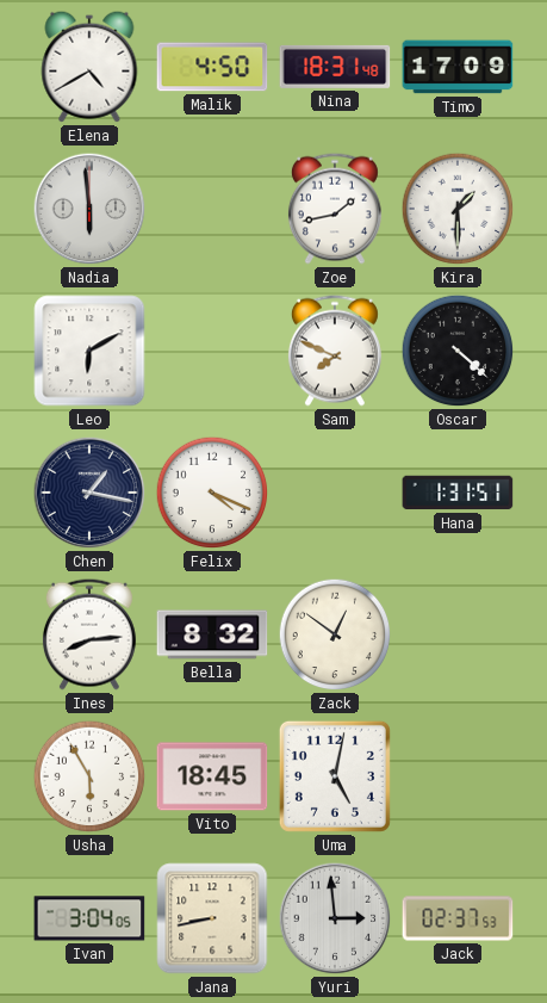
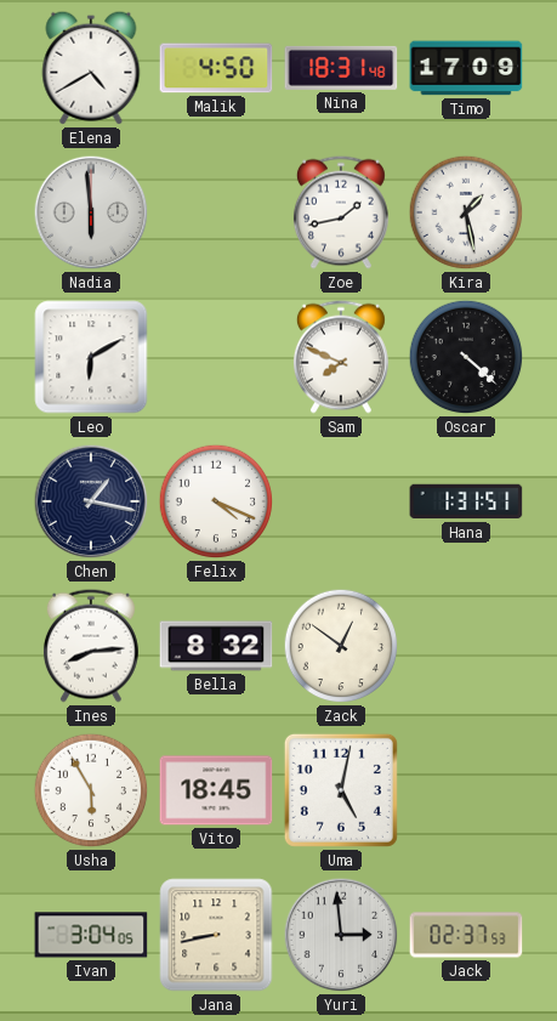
Kira: 1:30 -> 1:28 (466, 212)
